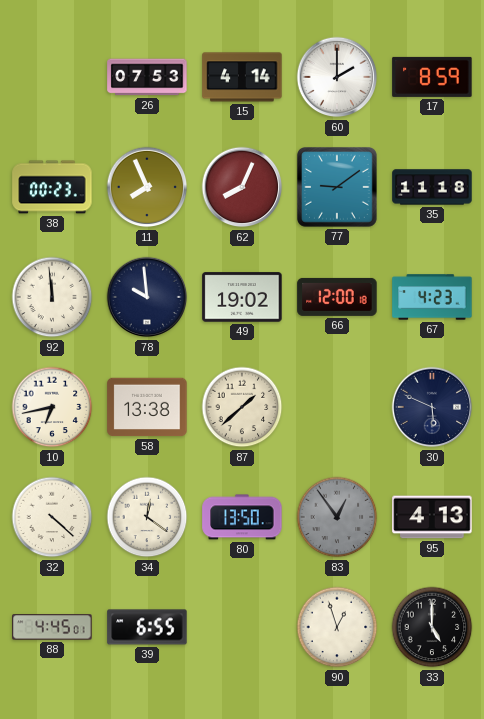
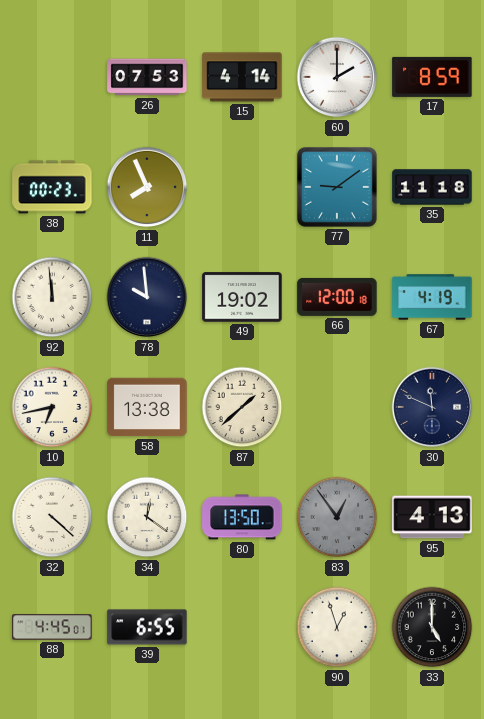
62: 8:04 -> none (242, 187)
67: 4:23 -> 4:19 (432, 297)
30: 5:49 -> 11:49 (432, 407)
